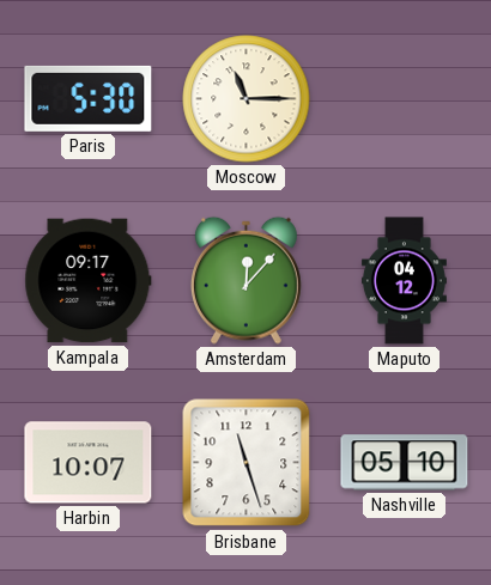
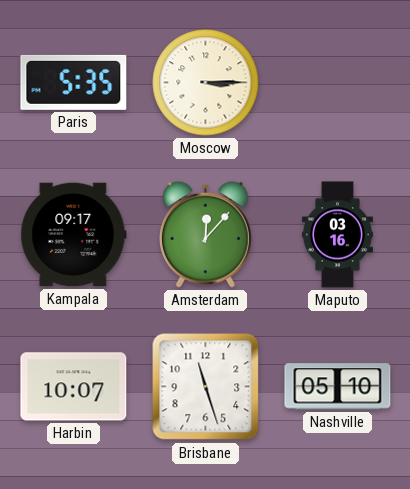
Paris: 5:30 -> 5:35 (74, 82)
Moscow: 11:15 -> 3:15 (206, 83)
Maputo: 04:12 -> 03:16 (337, 235)
